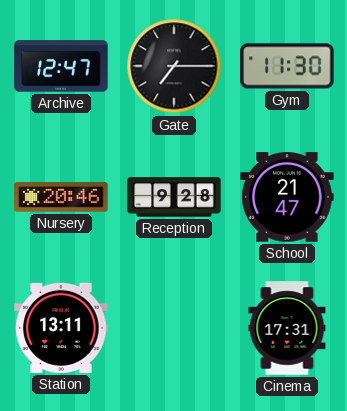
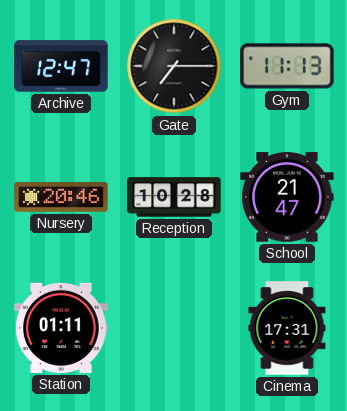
Gym: 11:30 -> 11:13 (287, 66)
Reception: 9:28 -> 10:28 (174, 197)
Station: 13:11 -> 01:11 (61, 328)
